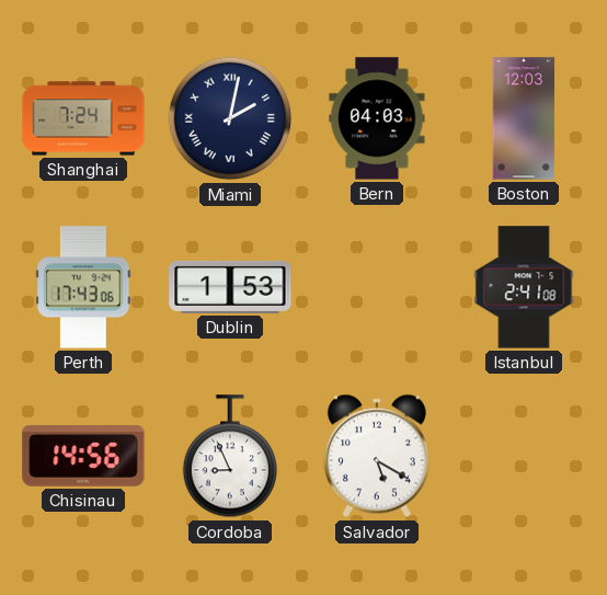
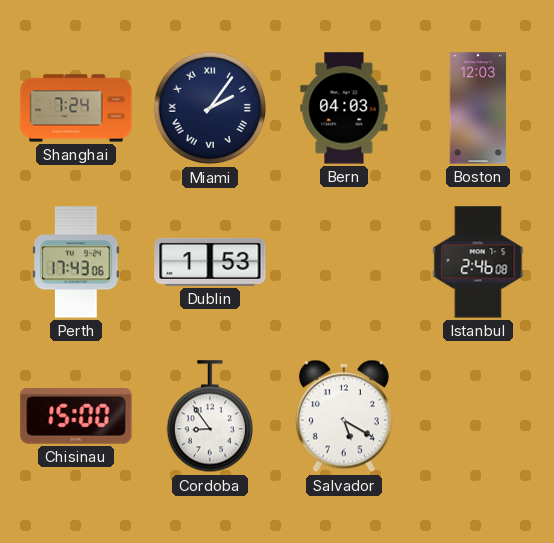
Miami: 2:02 -> 2:06 (210, 108)
Istanbul: 2:41 -> 2:46 (478, 262)
Chisinau: 14:56 -> 15:00 (76, 416)
Cordoba: 8:56 -> 8:54 (209, 417)
